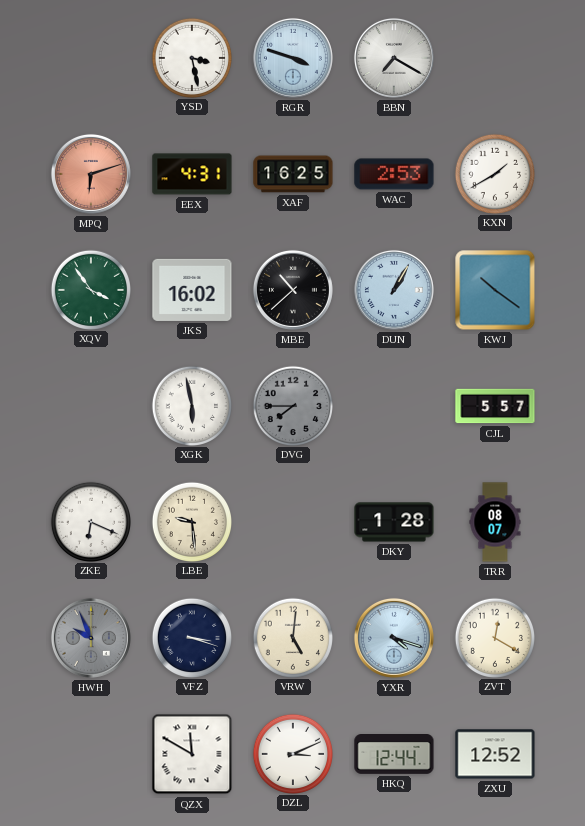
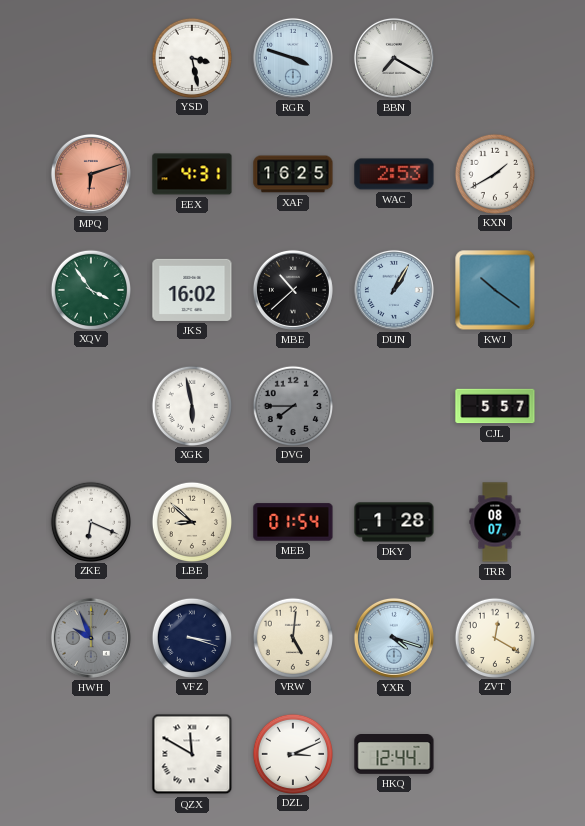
LBE: 9:29 -> 8:52 (191, 521)
MEB: none -> 01:54 (293, 522)
ZXU: 12:52 -> none (495, 754)
